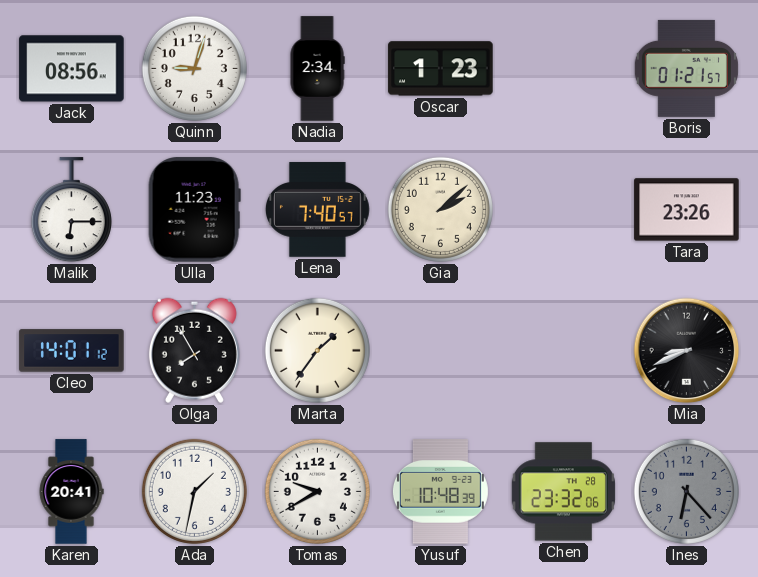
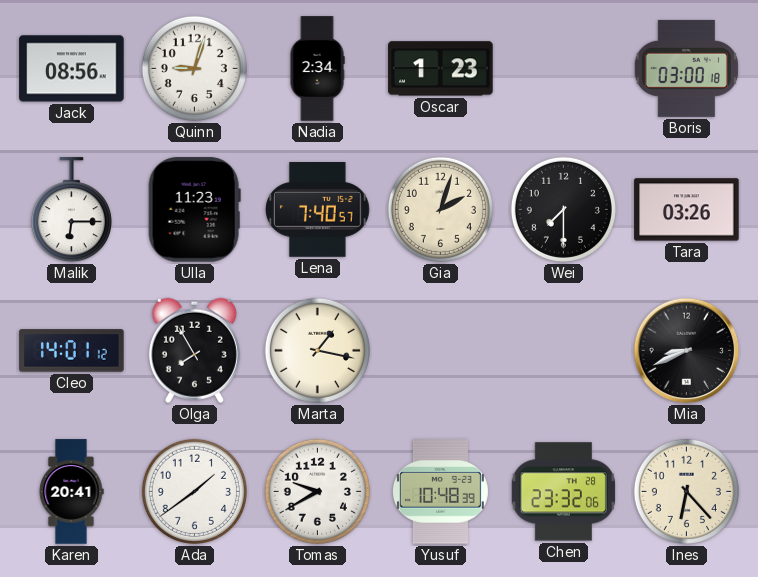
Boris: 01:21 -> 03:00 (686, 68)
Gia: 2:08 -> 2:03 (440, 209)
Wei: none -> 7:30 (563, 209)
Tara: 23:26 -> 03:26 (687, 210)
Marta: 1:36 -> 1:17 (317, 350)
Ada: 1:32 -> 1:39 (194, 491)
Ines dial: grey -> cream (686, 491)
